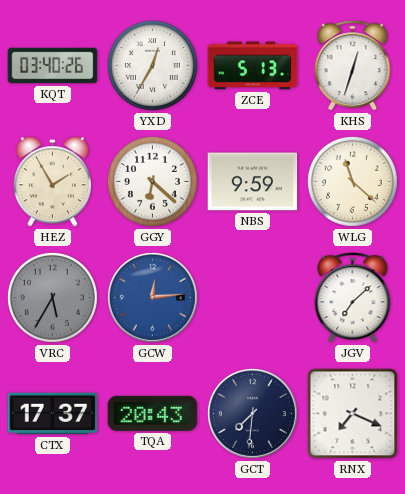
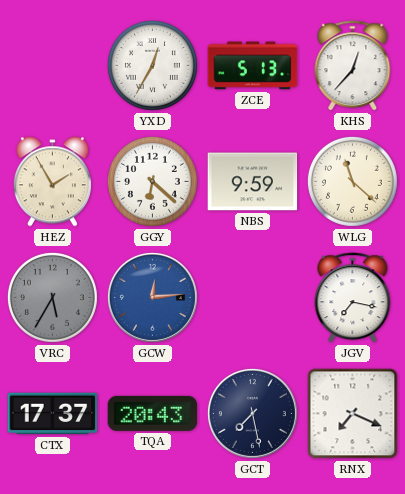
KQT: 03:40 -> none (53, 66)
KHS: 12:33 -> 12:37 (353, 66)
JGV: 7:08 -> 7:17 (353, 298)
GCT: 7:31 -> 7:28 (252, 413)
